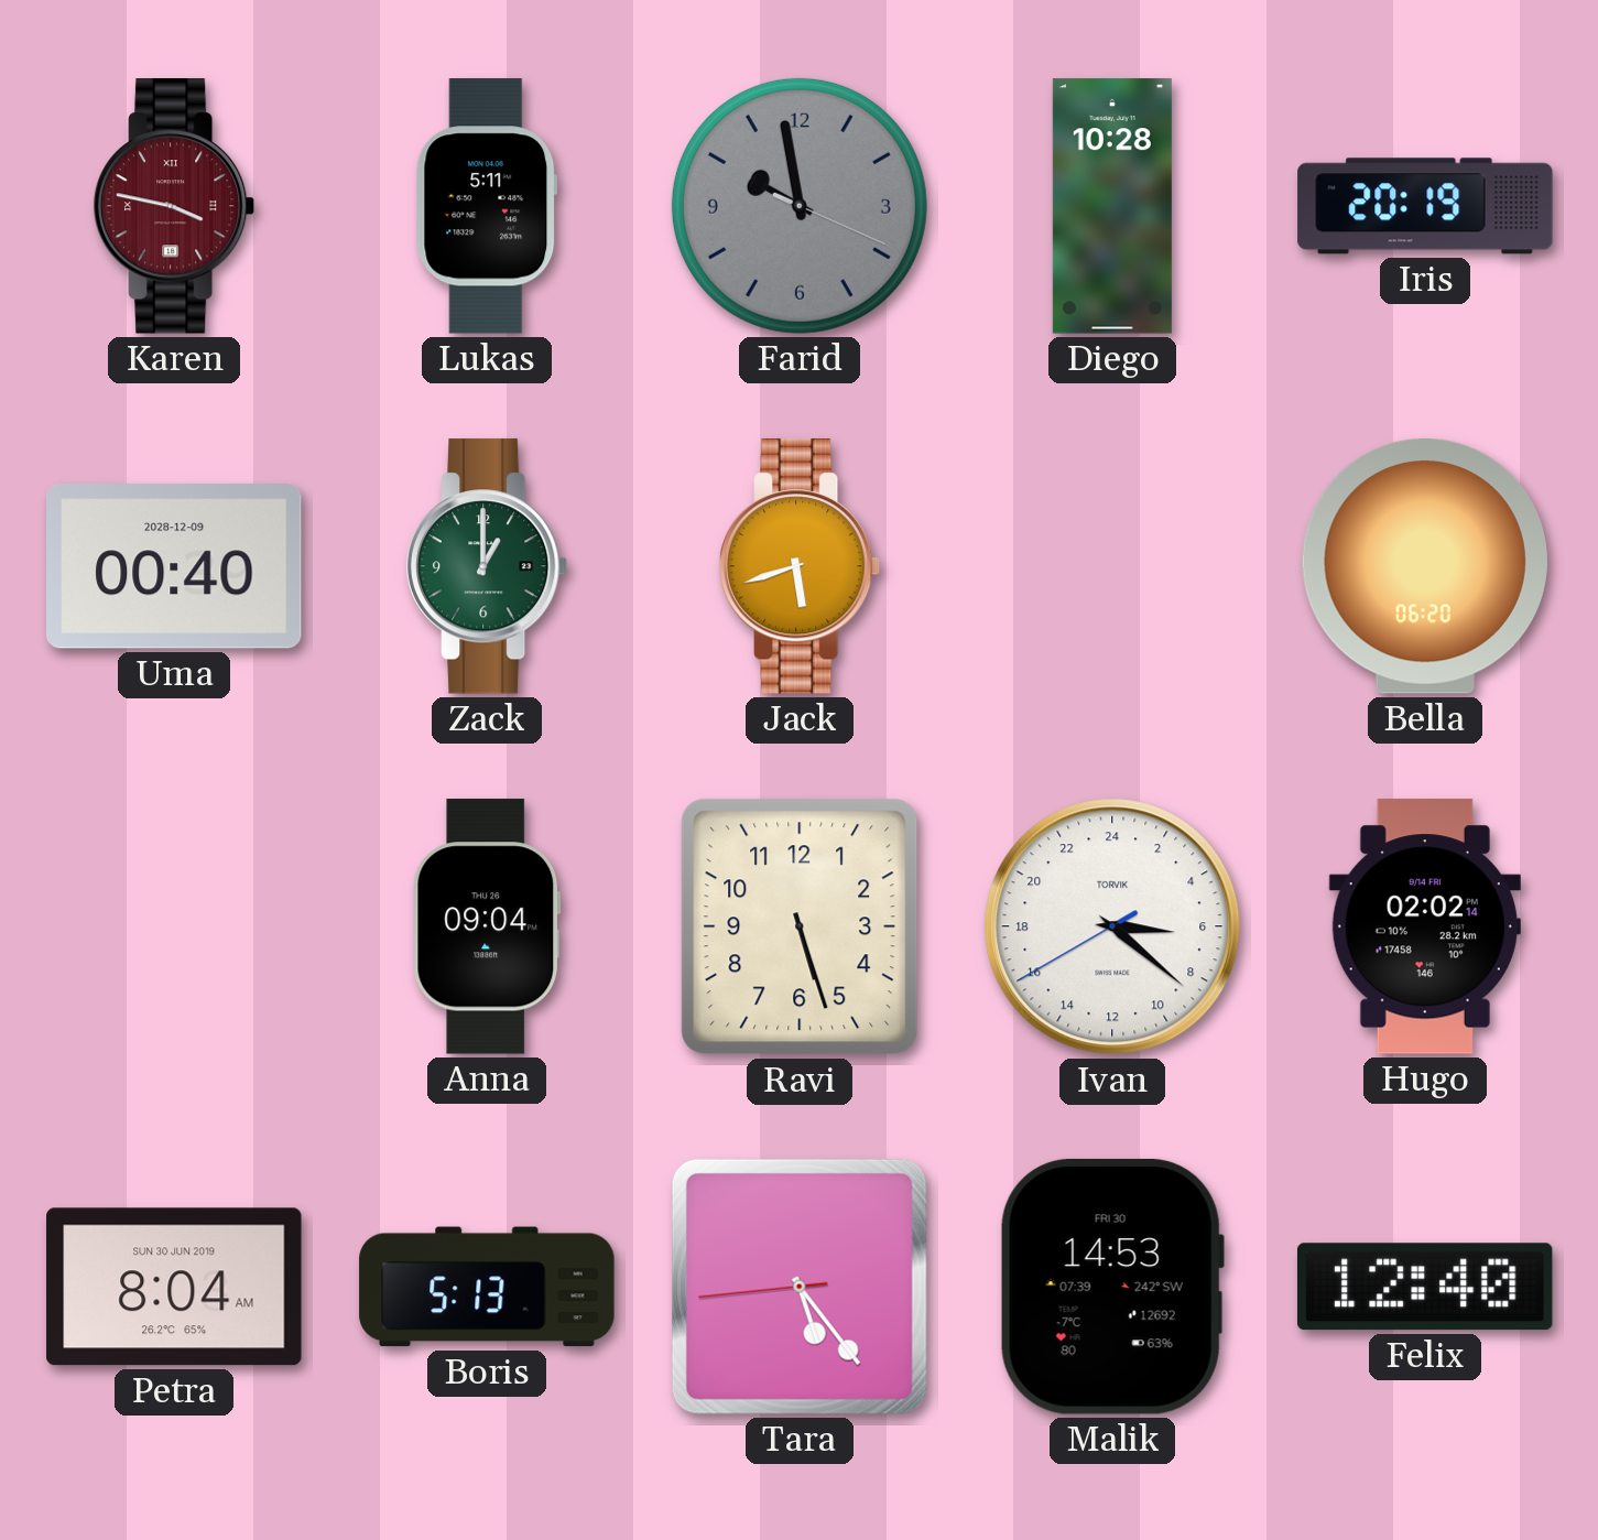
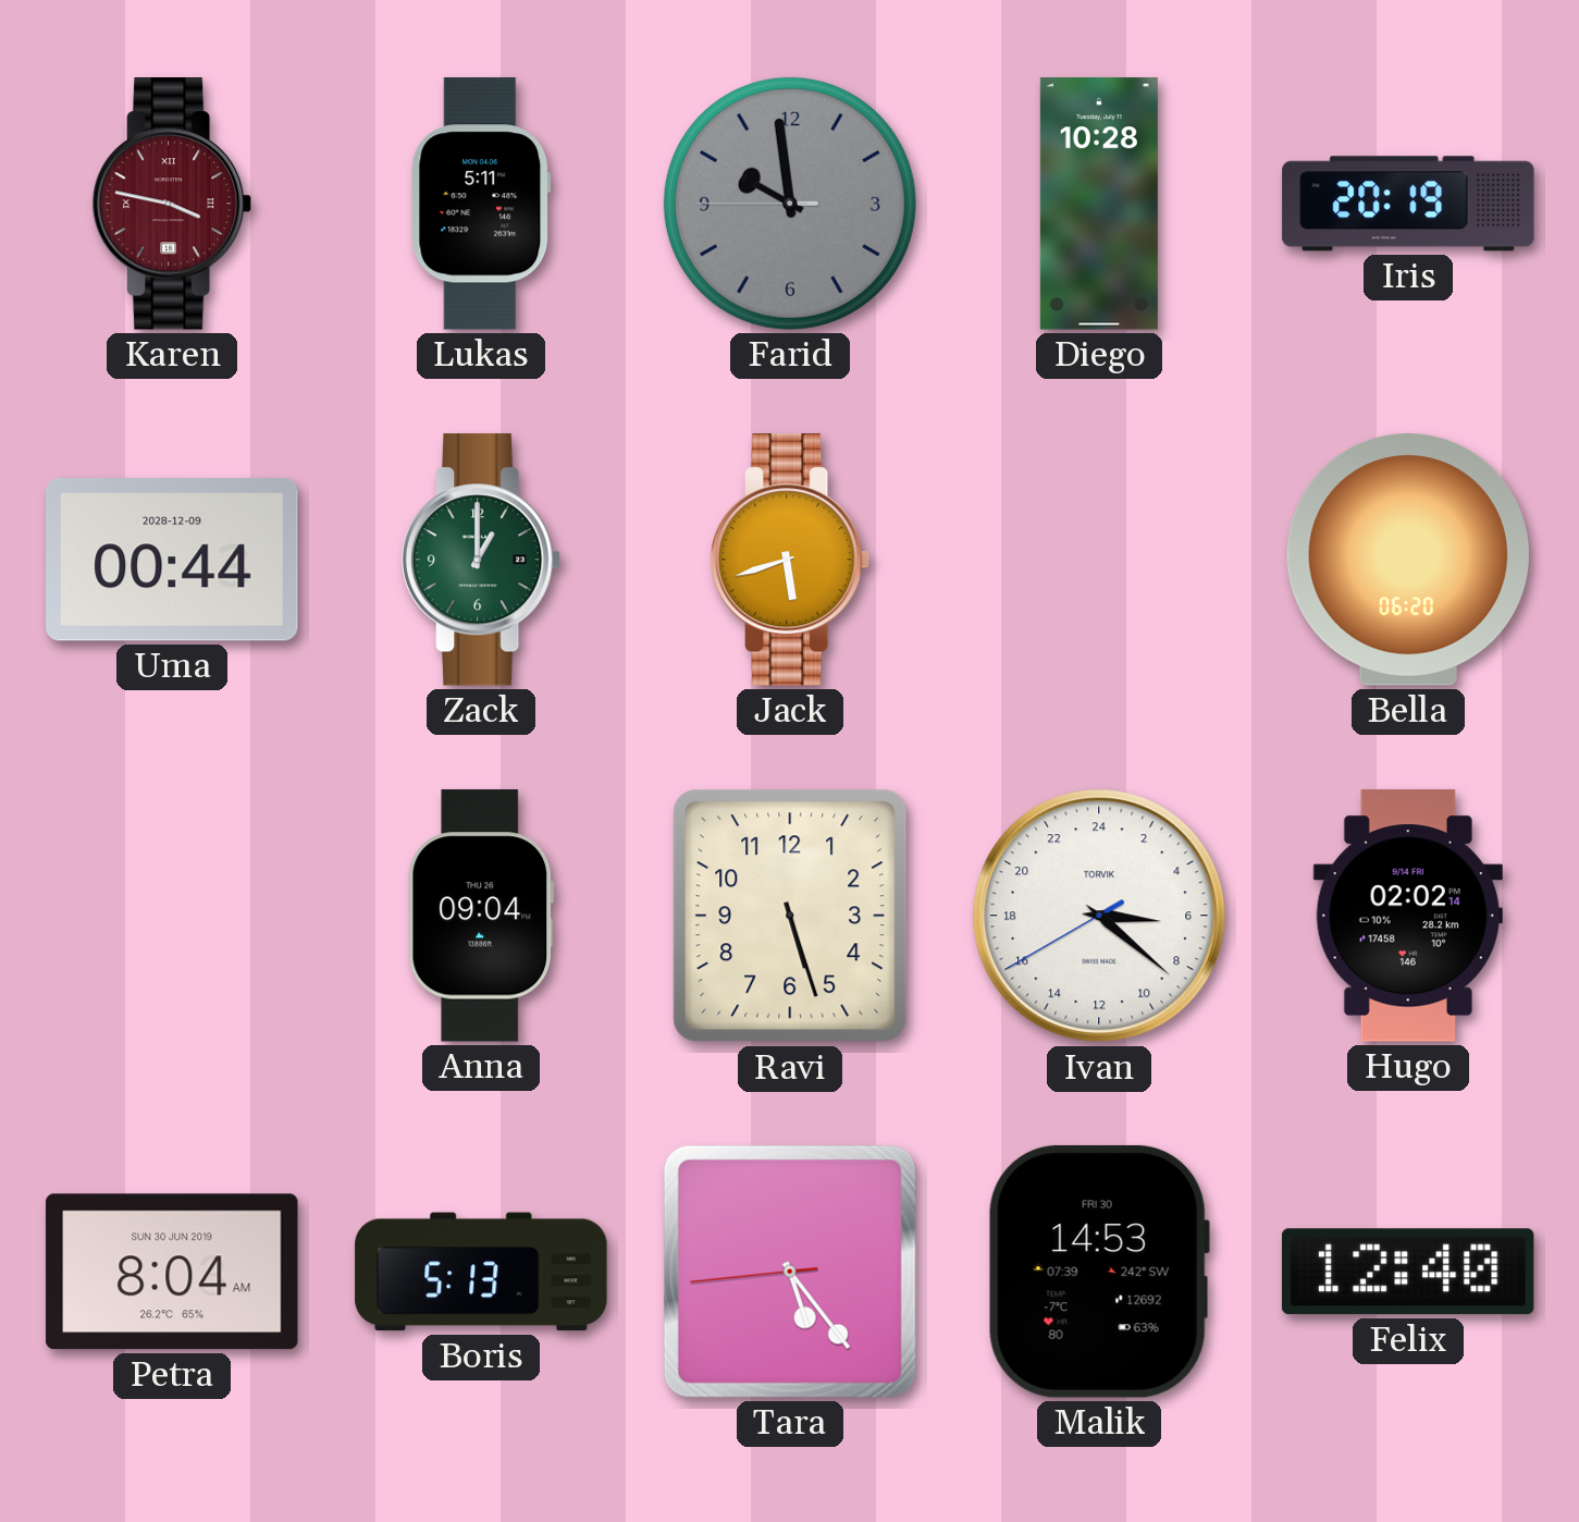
Farid: 9:58:19 -> 9:58:45 (790, 204)
Uma: 00:40 -> 00:44 (173, 560)
